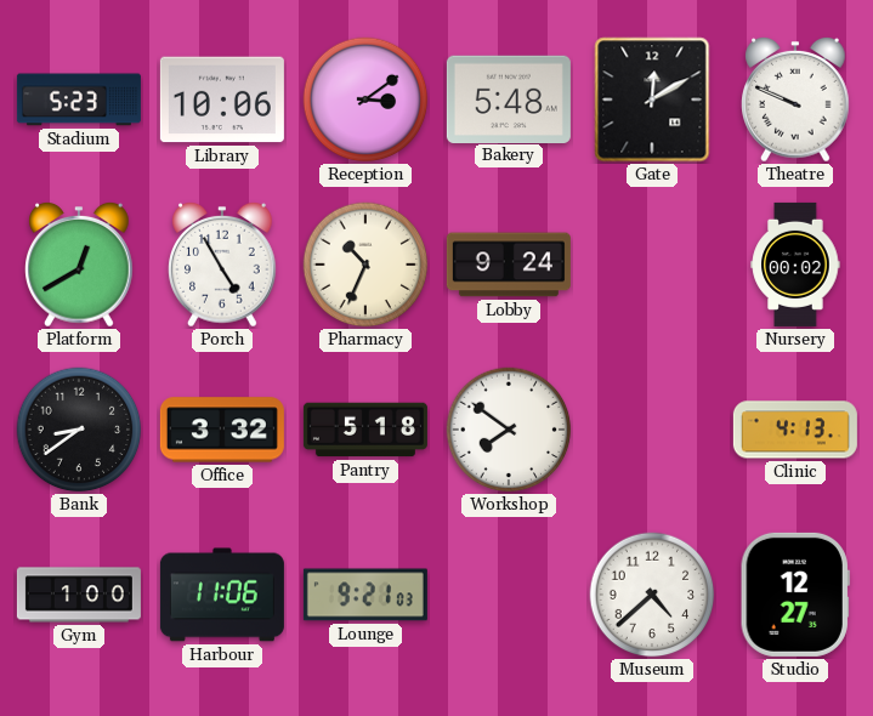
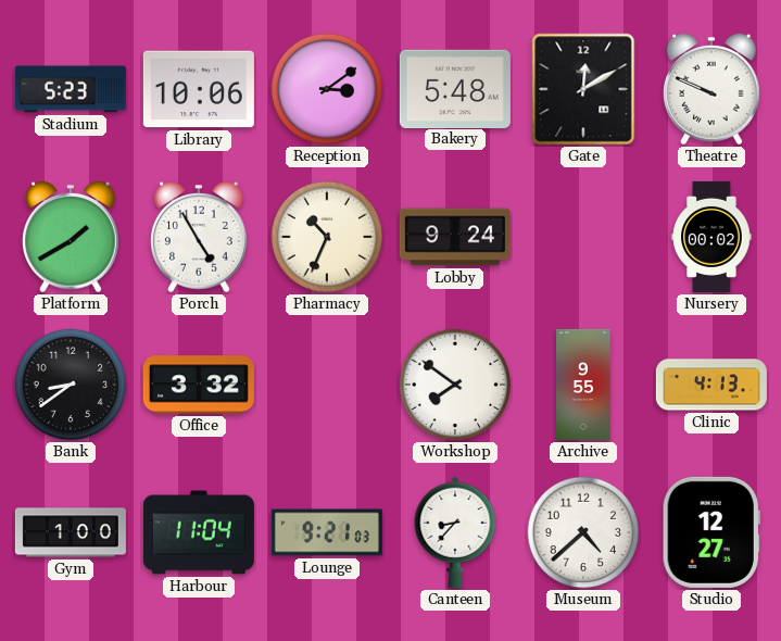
Platform: 12:40 -> 1:40 (71, 238)
Pantry: 5:18 -> none (365, 430)
Archive: none -> 9:55 (584, 385)
Harbour: 11:06 -> 11:04 (199, 532)
Canteen: none -> 8:37 (455, 532)
